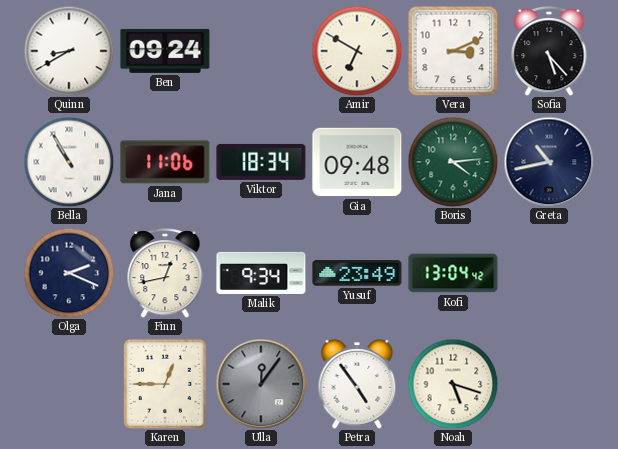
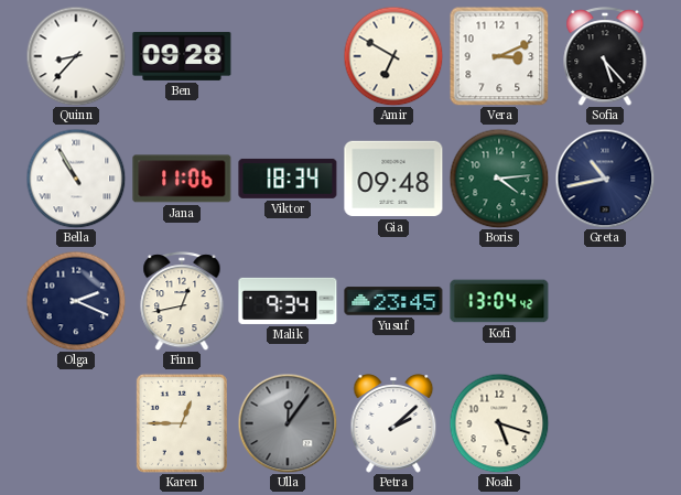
Quinn: 8:40 -> 8:37 (76, 56)
Ben: 09:24 -> 09:28 (182, 56)
Yusuf: 23:49 -> 23:45 (393, 301)
Petra: 4:54 -> 2:08 (393, 423)
